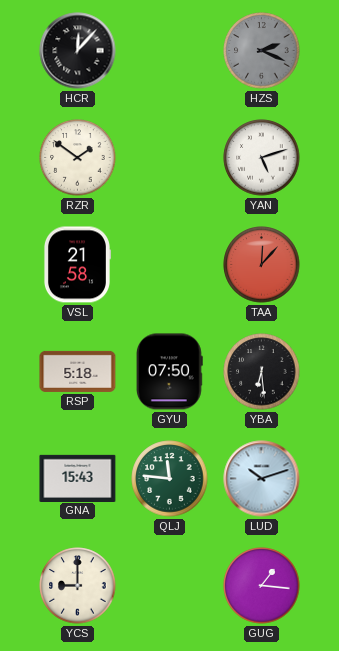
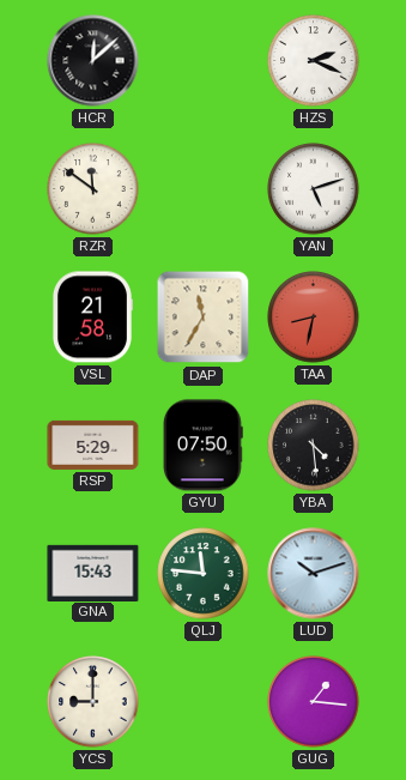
HCR: 12:07 -> 12:08 (93, 61)
HZS dial: grey -> white (314, 61)
RZR: 1:51 -> 11:51 (93, 189)
DAP: none -> 11:35 (204, 318)
TAA: 12:07 -> 8:32 (314, 318)
RSP: 5:18 -> 5:29 (93, 445)
YBA: 6:29 -> 4:29 (314, 446)
